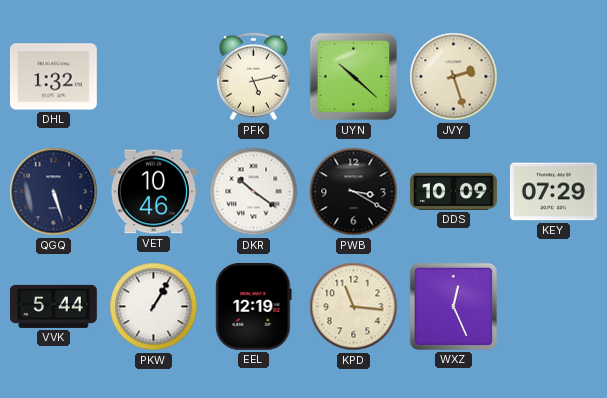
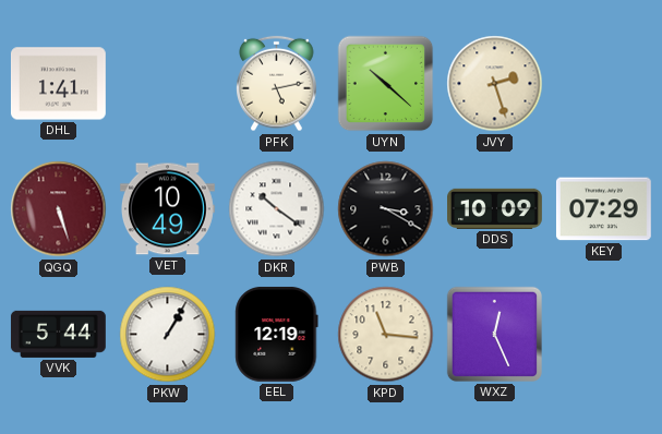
DHL: 1:32 -> 1:41 (58, 84)
QGQ dial: navy -> burgundy (59, 209)
VET: 10:46 -> 10:49 (167, 209)
